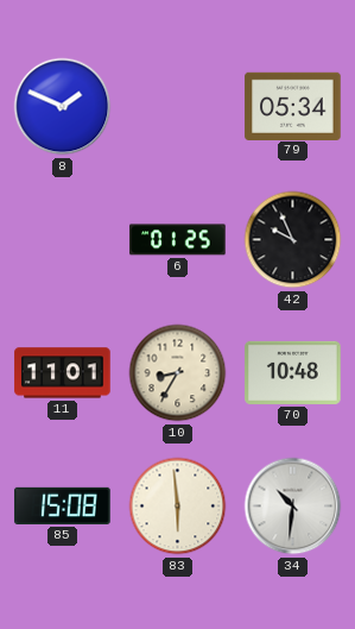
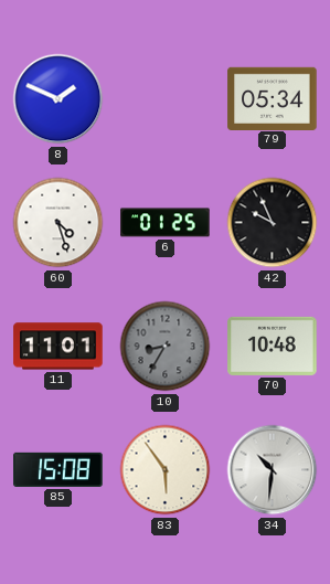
60: none -> 4:27 (58, 223)
10 dial: cream -> grey (166, 347)
83: 5:59 -> 5:54 (166, 470)
